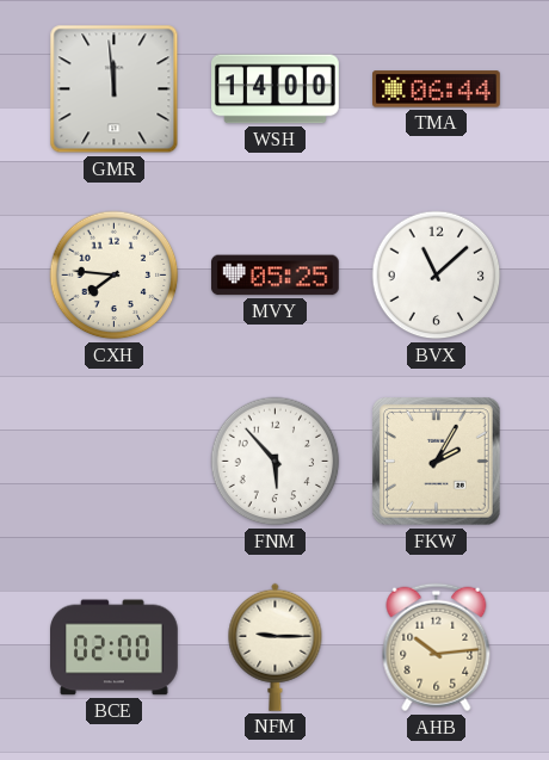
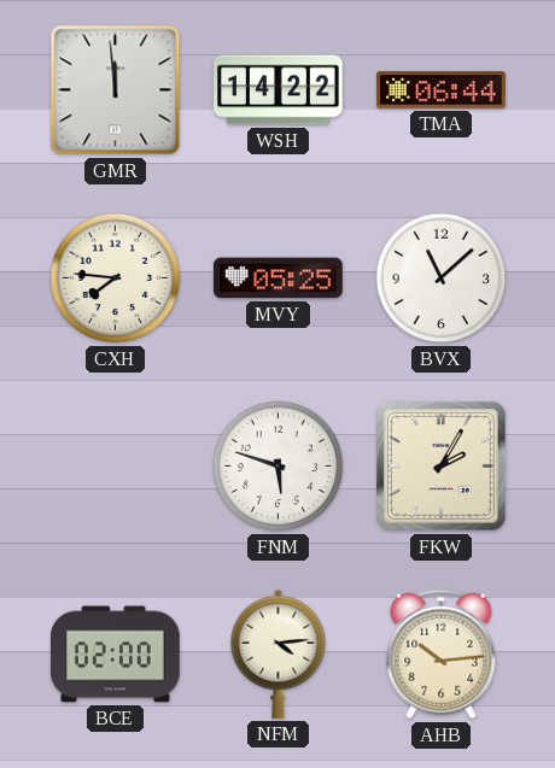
WSH: 14:00 -> 14:22 (279, 90)
FNM: 5:53 -> 5:48 (279, 467)
NFM: 9:15 -> 4:14 (279, 653)
